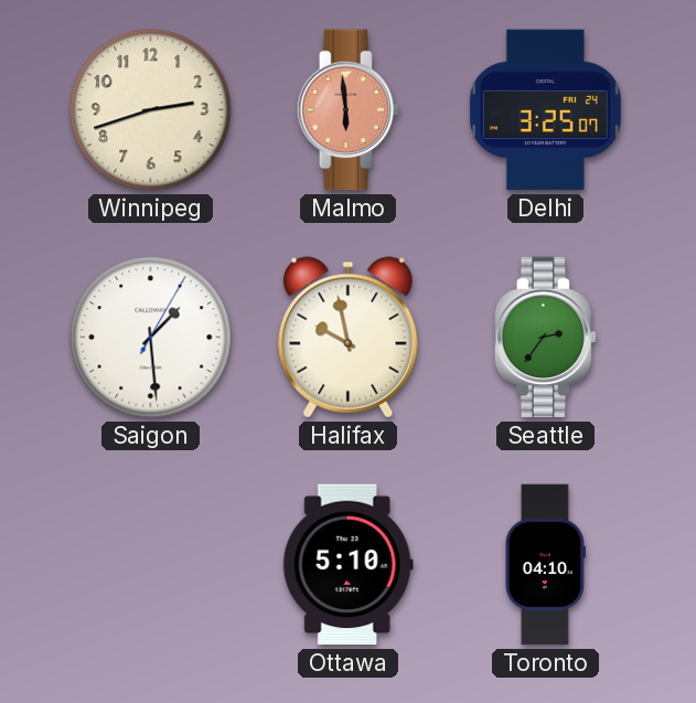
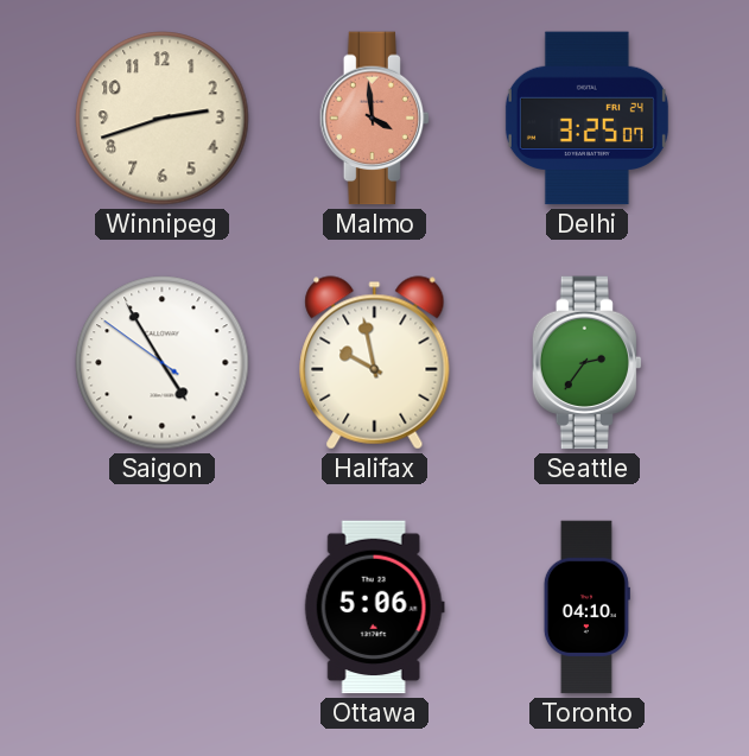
Malmo: 5:59 -> 3:59 (375, 119)
Saigon: 1:29 -> 4:54 (163, 363)
Ottawa: 5:10 -> 5:06 (374, 608)
